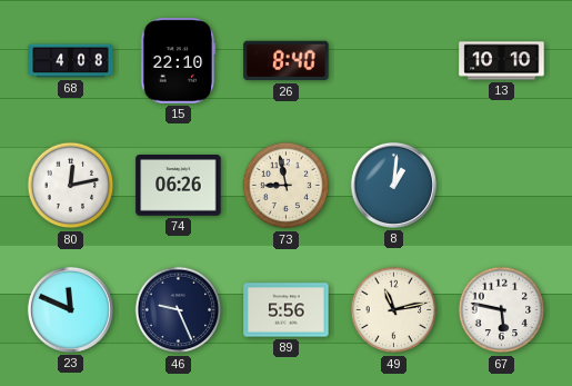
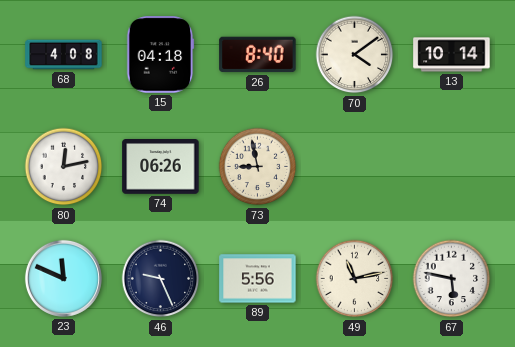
15: 22:10 -> 04:18 (161, 55)
70: none -> 4:09 (355, 55)
13: 10:10 -> 10:14 (452, 55)
8: 1:01 -> none (393, 185)
